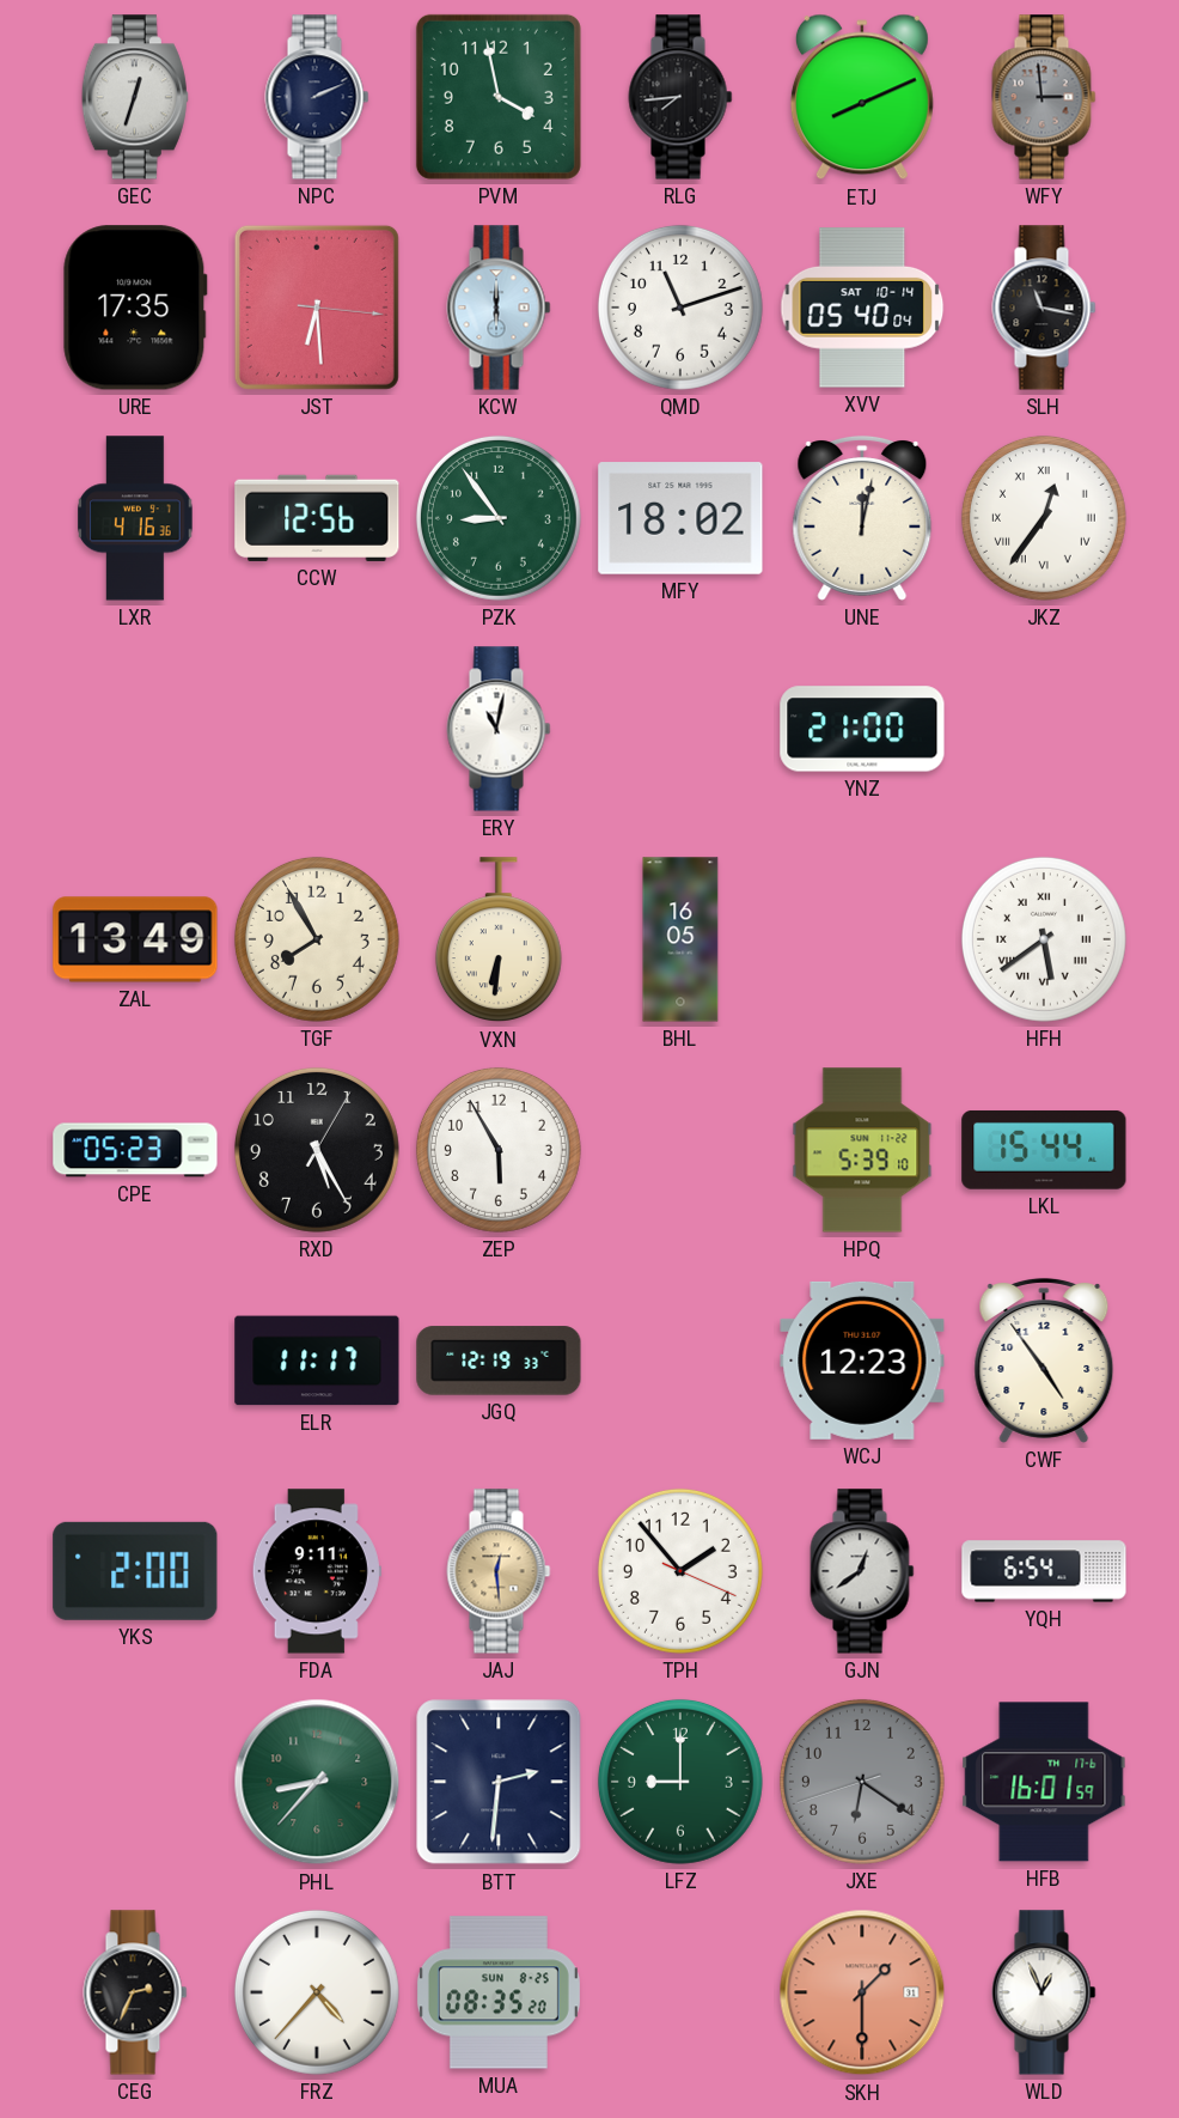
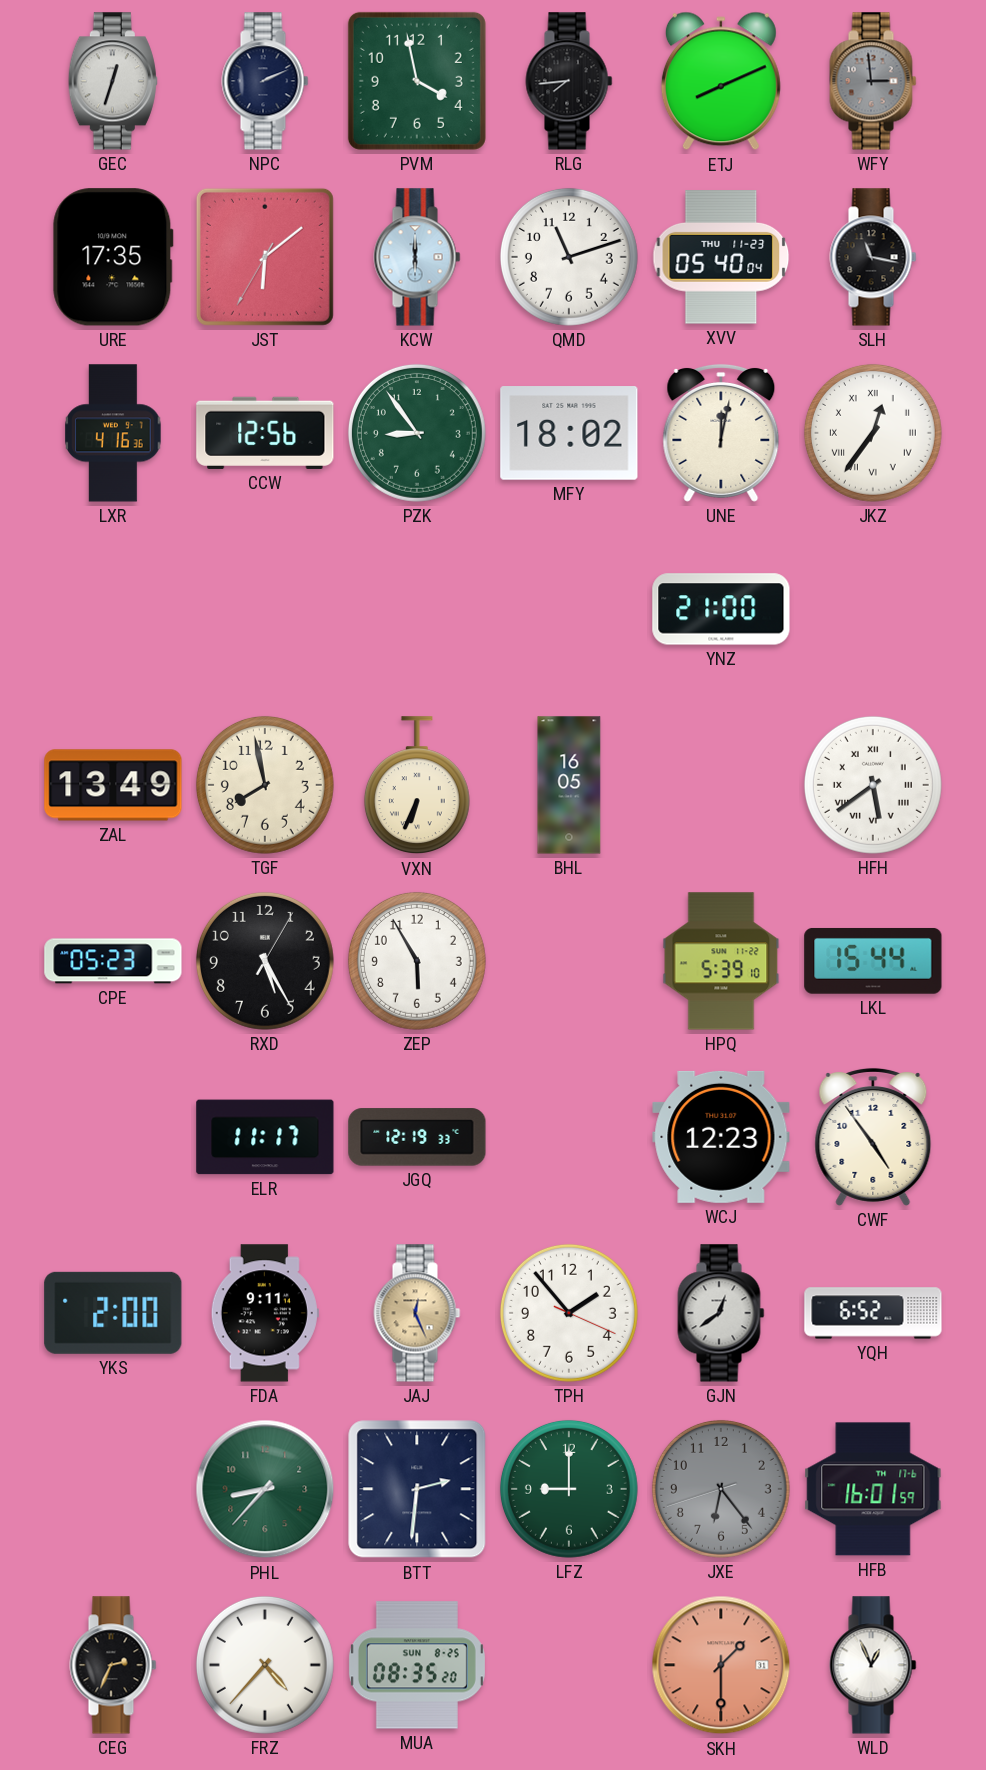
JST: 6:29 -> 6:08 (265, 257)
XVV date: SAT 10-14 -> THU 11-23 (721, 257)
ERY: 11:02 -> none (499, 729)
TGF: 7:55 -> 7:58 (265, 785)
VXN: 6:31 -> 6:34 (417, 786)
JAJ: 12:29 -> 12:26 (417, 1313)
YQH: 6:54 -> 6:52 (873, 1313)
JXE: 6:20 -> 6:23 (721, 1489)
